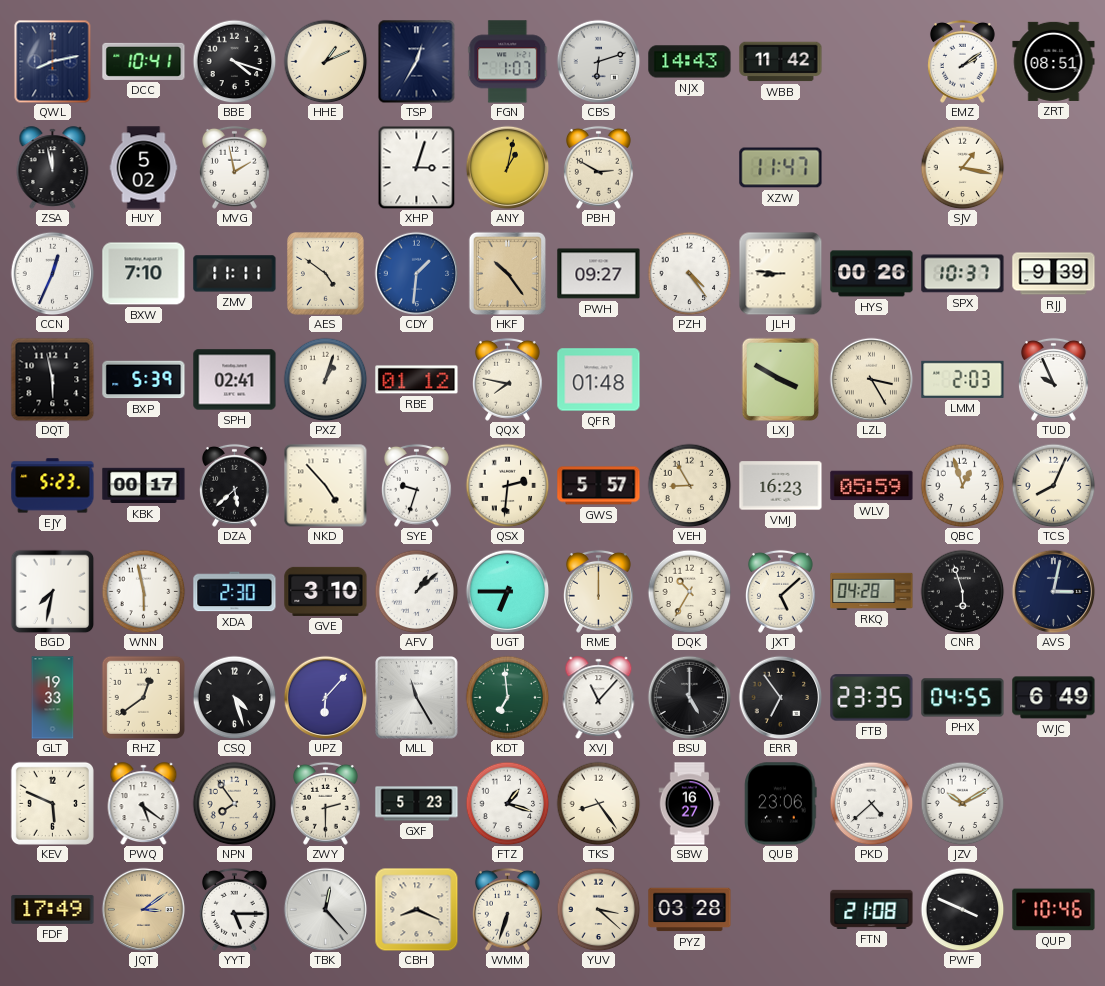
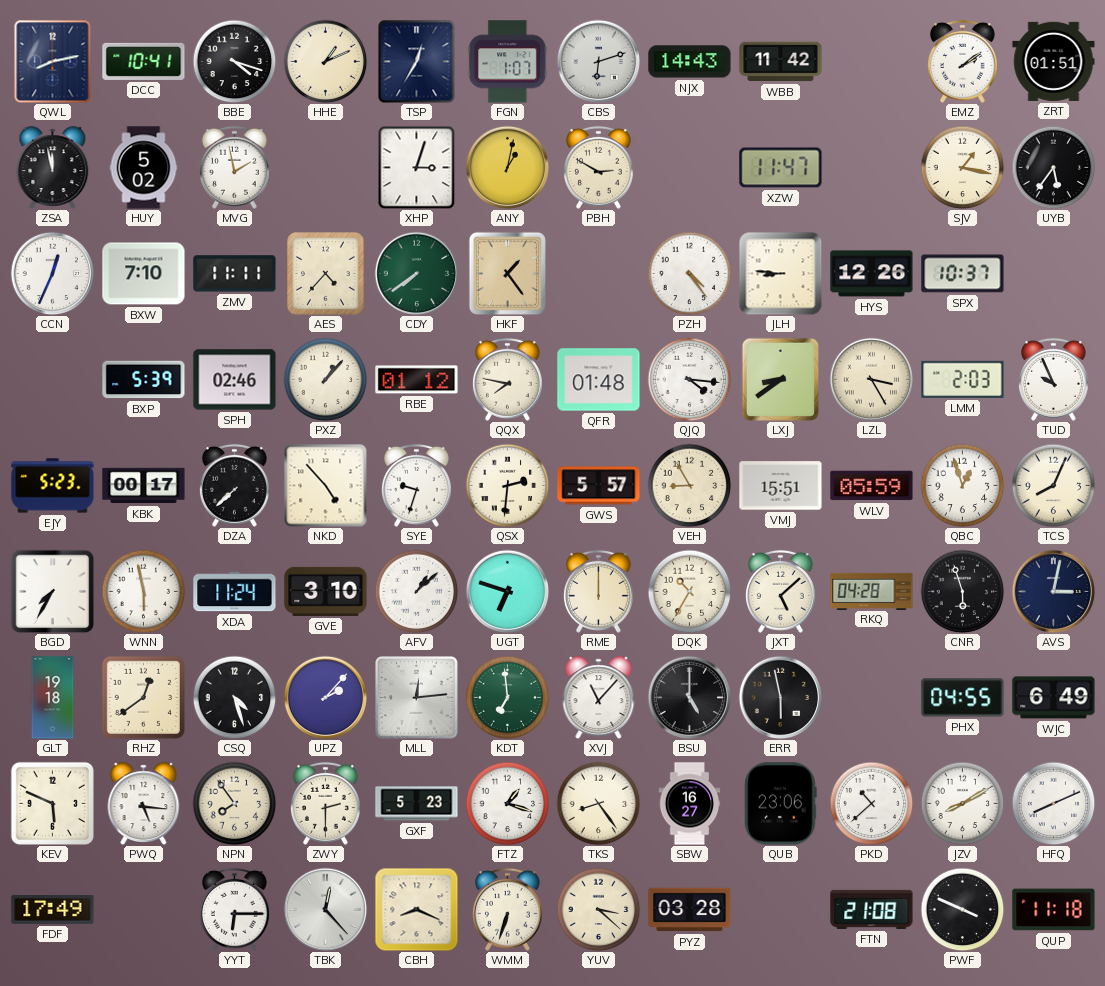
ZRT: 08:51 -> 01:51 (1054, 61)
UYB: none -> 5:36 (1053, 167)
AES: 4:51 -> 4:37 (326, 274)
CDY: 1:31 -> 7:39 (416, 273)
CDY dial: blue -> green (416, 273)
HKF: 10:24 -> 1:24 (507, 273)
PWH: 09:27 -> none (599, 274)
HYS: 00:26 -> 12:26 (872, 274)
RJJ: 9:39 -> none (1054, 274)
DQT: 5:58 -> none (52, 379)
SPH: 02:41 -> 02:46 (235, 380)
PXZ: 1:03 -> 1:07 (325, 379)
QJQ: none -> 4:16 (689, 379)
LXJ: 3:50 -> 8:39 (780, 379)
DZA: 5:38 -> 7:38 (234, 485)
VMJ: 16:23 -> 15:51 (781, 486)
BGD: 7:32 -> 7:35 (52, 591)
XDA: 2:30 -> 11:24 (235, 592)
UGT: 6:45 -> 6:48 (507, 591)
GLT: 19:33 -> 19:18 (53, 698)
UPZ: 6:07 -> 2:07 (325, 697)
MLL: 11:25 -> 12:14 (417, 698)
ERR: 6:54 -> 5:58 (780, 697)
FTB: 23:35 -> none (872, 698)
PWQ: 5:21 -> 5:16 (144, 804)
PKD: 4:38 -> 10:38 (871, 803)
JZV: 10:10 -> 8:10 (962, 803)
HFQ: none -> 8:11 (1053, 803)
JQT: 3:09 -> none (143, 909)
YYT: 5:15 -> 6:15 (234, 909)
QUP: 10:46 -> 11:18 (1054, 910)
